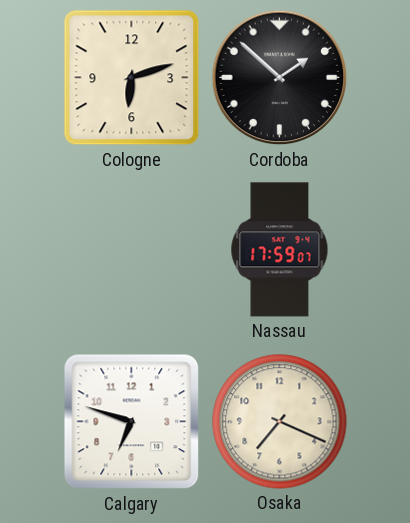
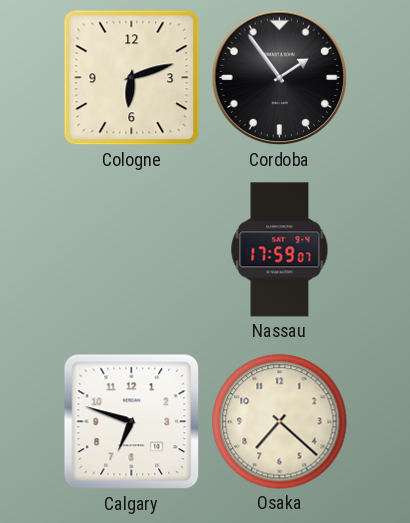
Cordoba: 1:52 -> 1:54 (280, 78)
Osaka: 7:19 -> 7:22 (280, 422)
